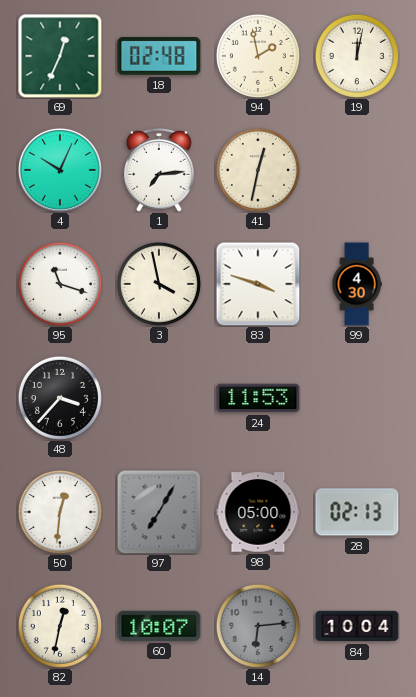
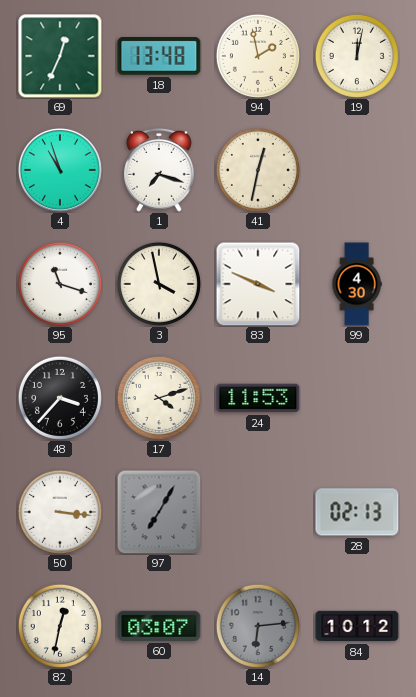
18: 02:48 -> 13:48 (159, 56)
4: 10:04 -> 10:57 (60, 170)
1: 7:14 -> 7:18 (159, 171)
83: 3:48 -> 3:49 (258, 284)
17: none -> 4:12 (159, 398)
50: 12:31 -> 3:16 (60, 512)
98: 05:00 -> none (258, 512)
60: 10:07 -> 03:07 (159, 626)
84: 10:04 -> 10:12 (357, 626)
